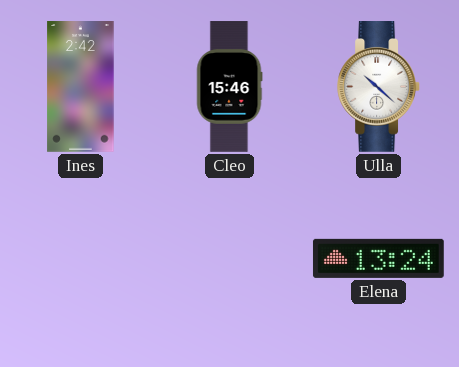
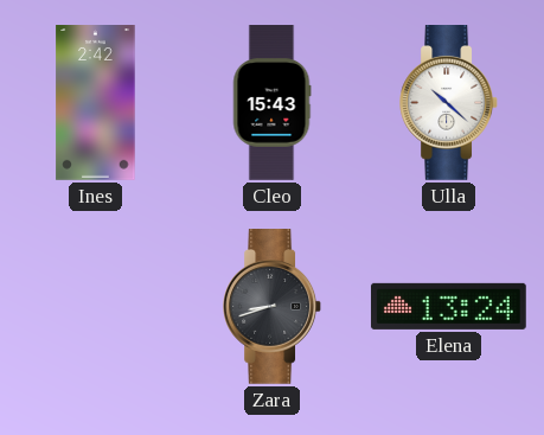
Cleo: 15:46 -> 15:43 (271, 103)
Zara: none -> 8:42 (271, 307)
